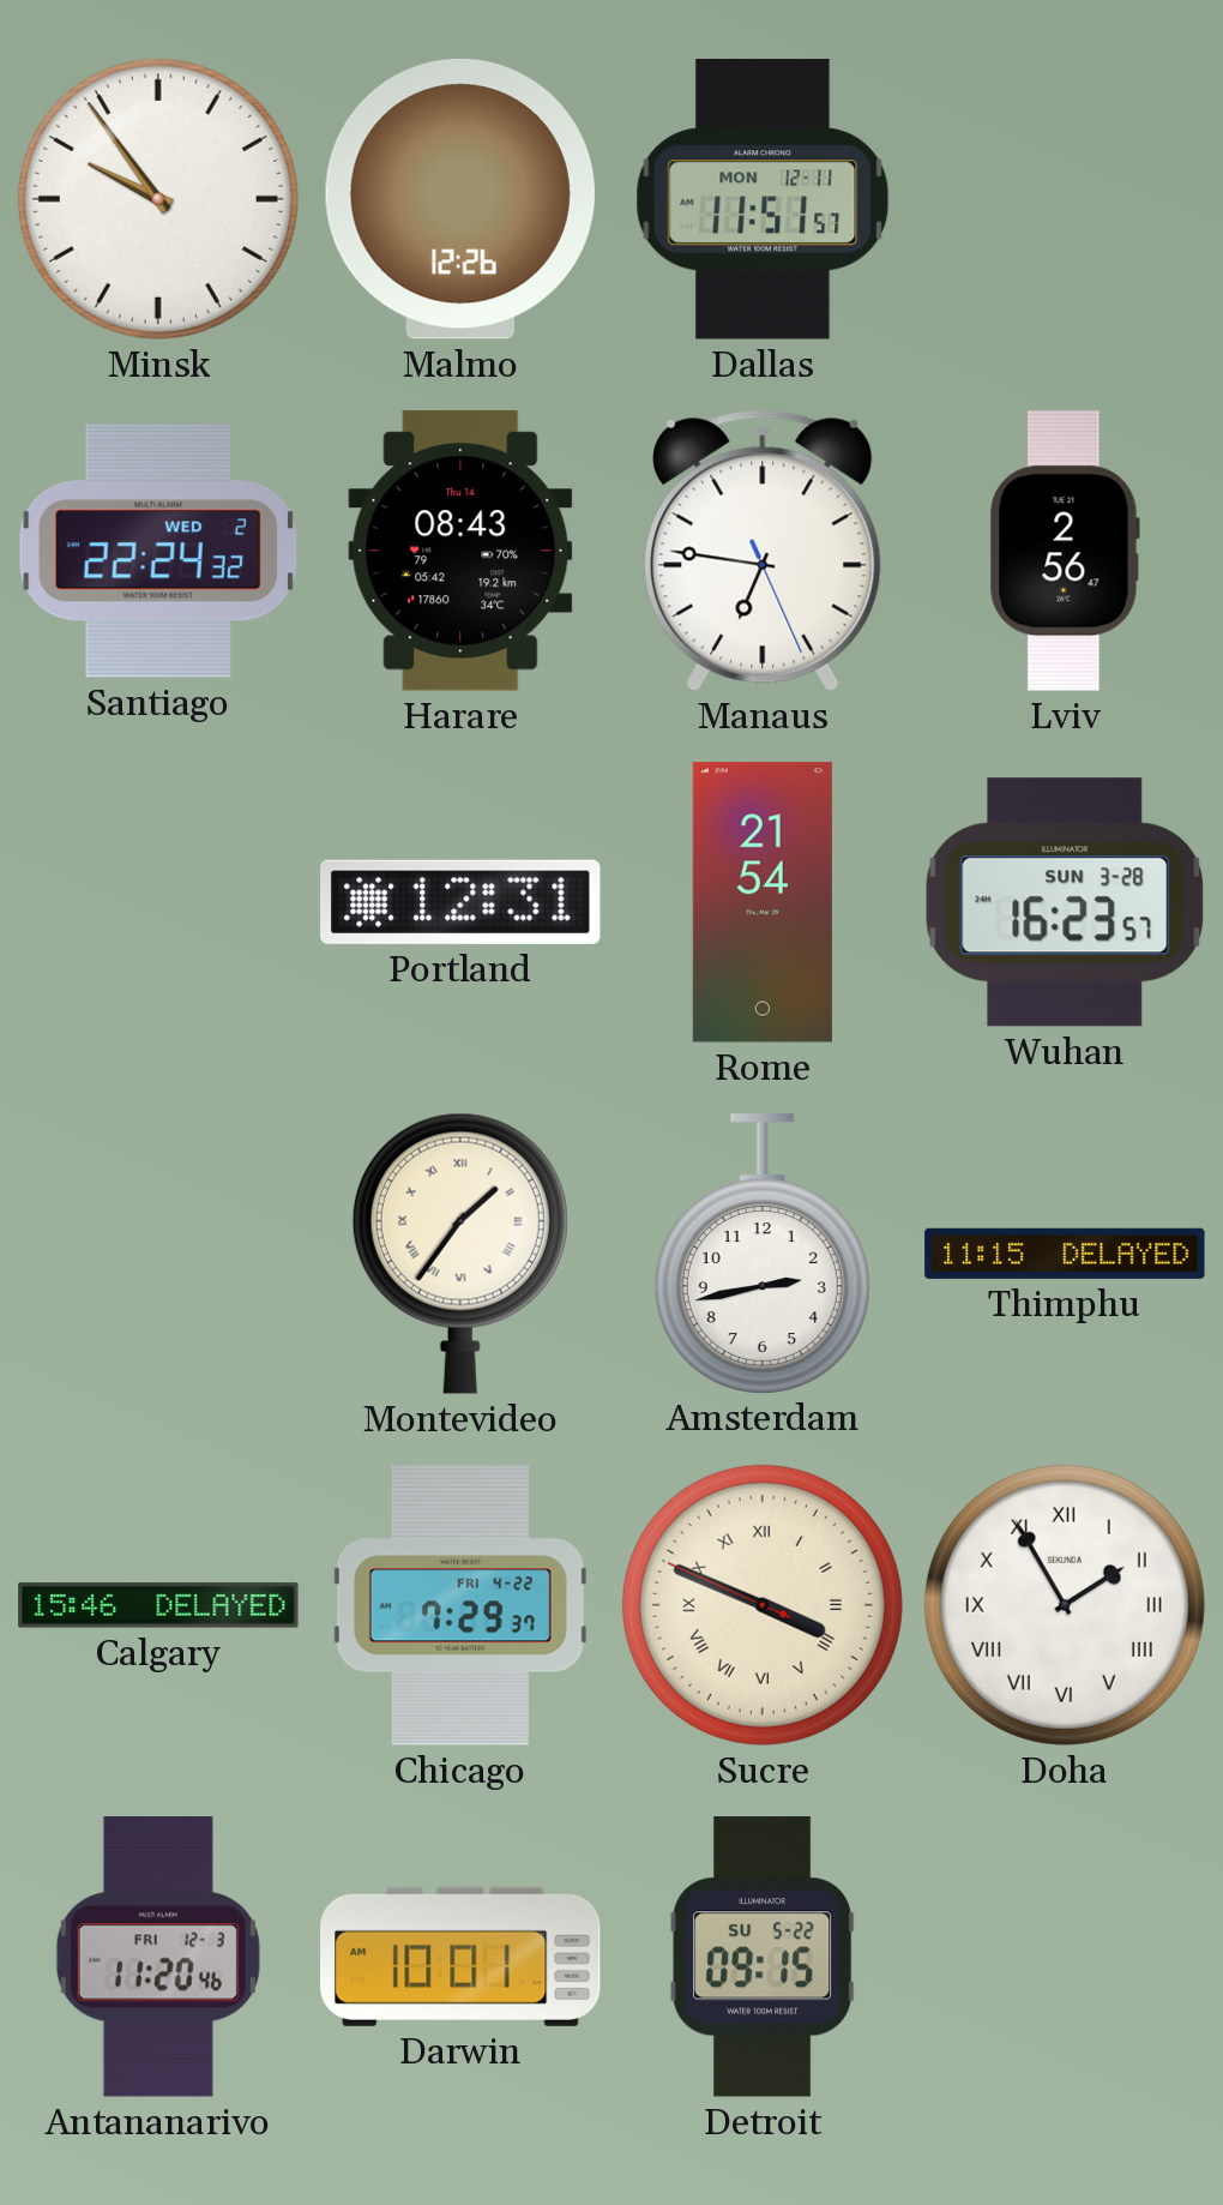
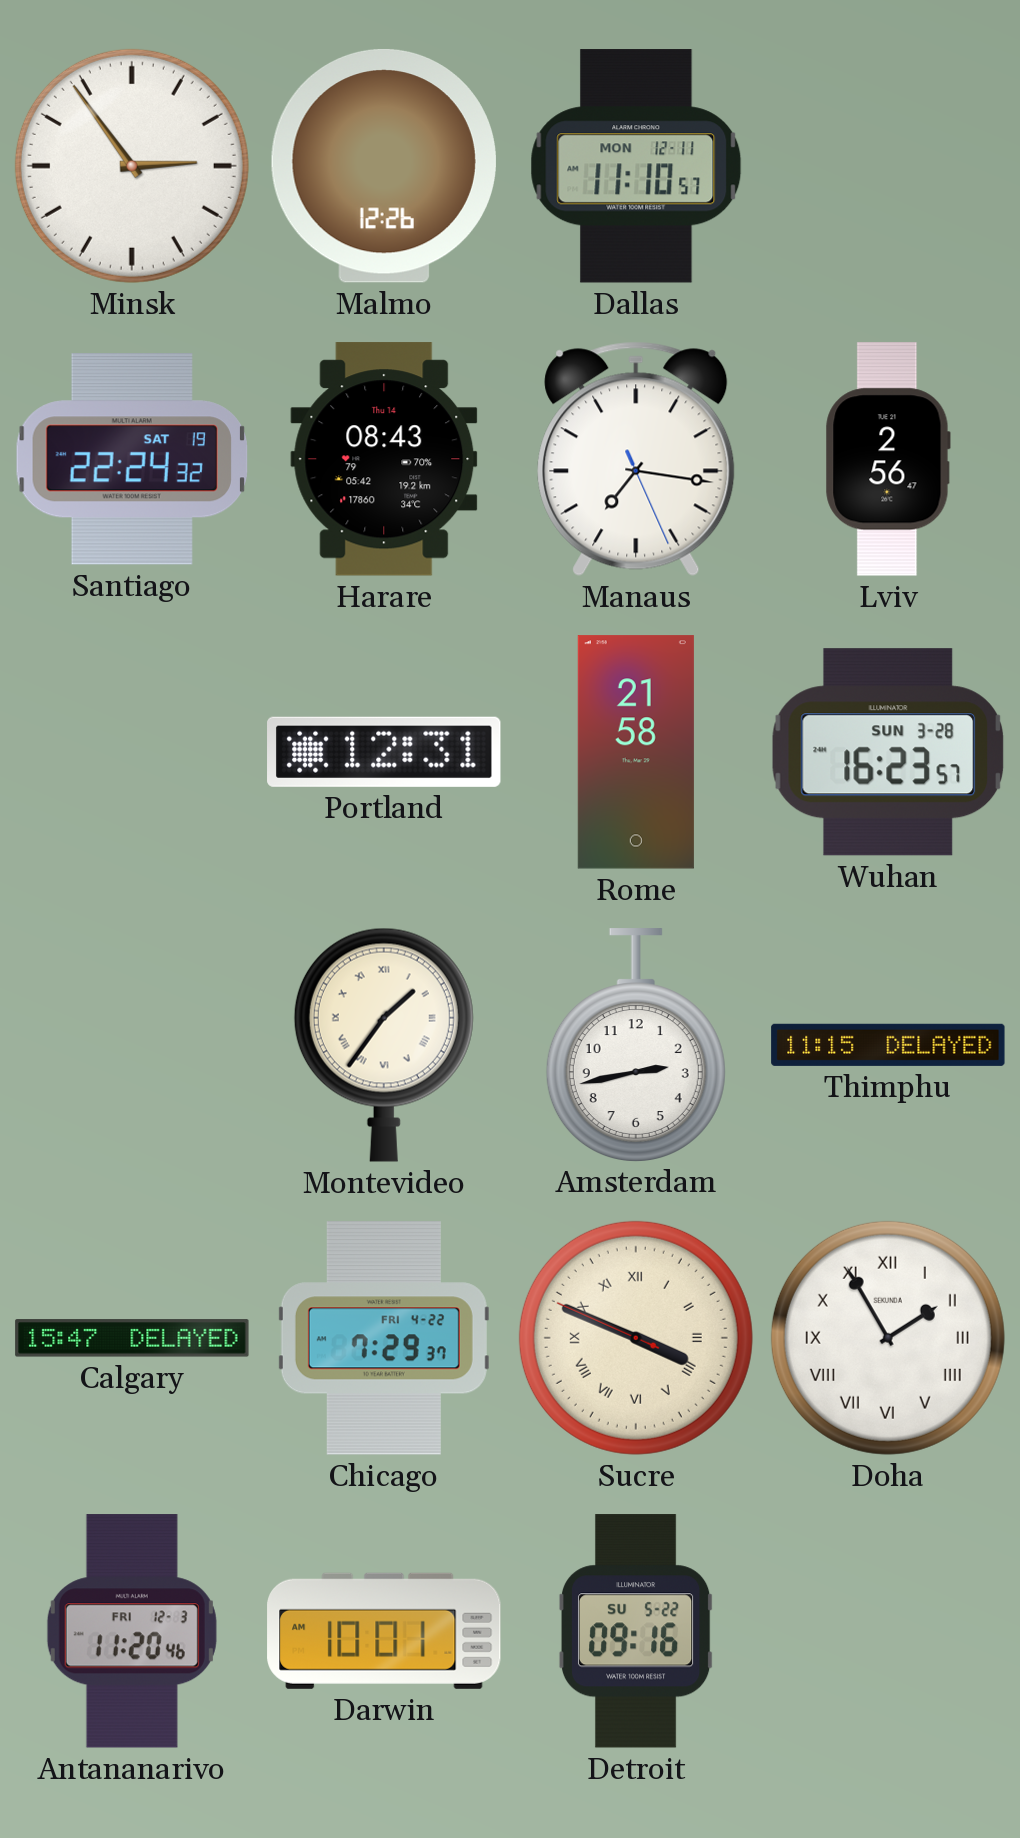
Minsk: 9:54 -> 2:54 (132, 166)
Dallas: 11:51 -> 11:10 (636, 166)
Santiago date: WED 2 -> SAT 19 (132, 459)
Manaus: 6:46 -> 7:16 (636, 459)
Rome: 21:54 -> 21:58 (636, 752)
Calgary: 15:46 -> 15:47 (132, 1338)
Detroit: 09:15 -> 09:16 (636, 1631)
